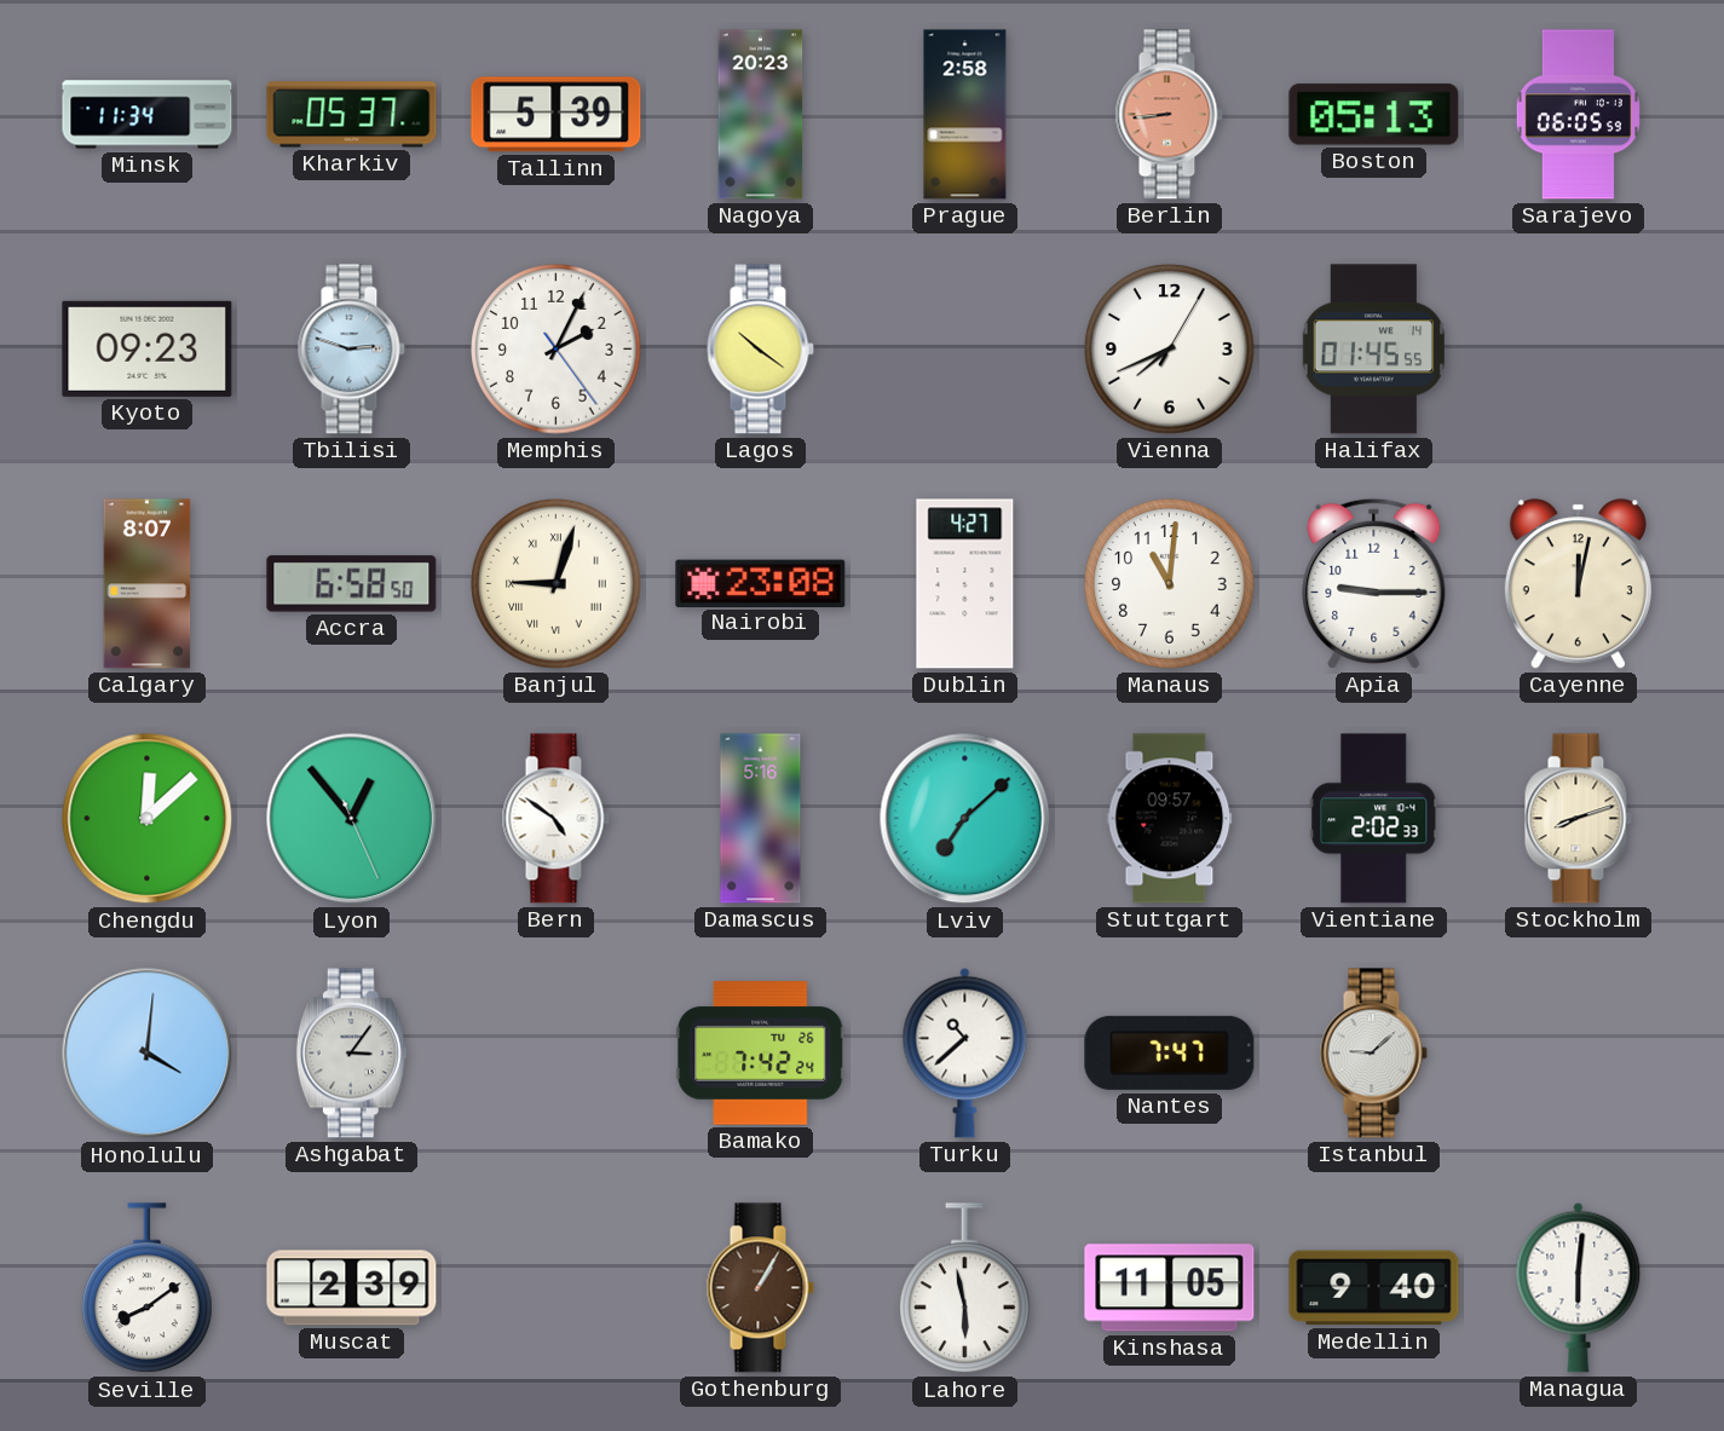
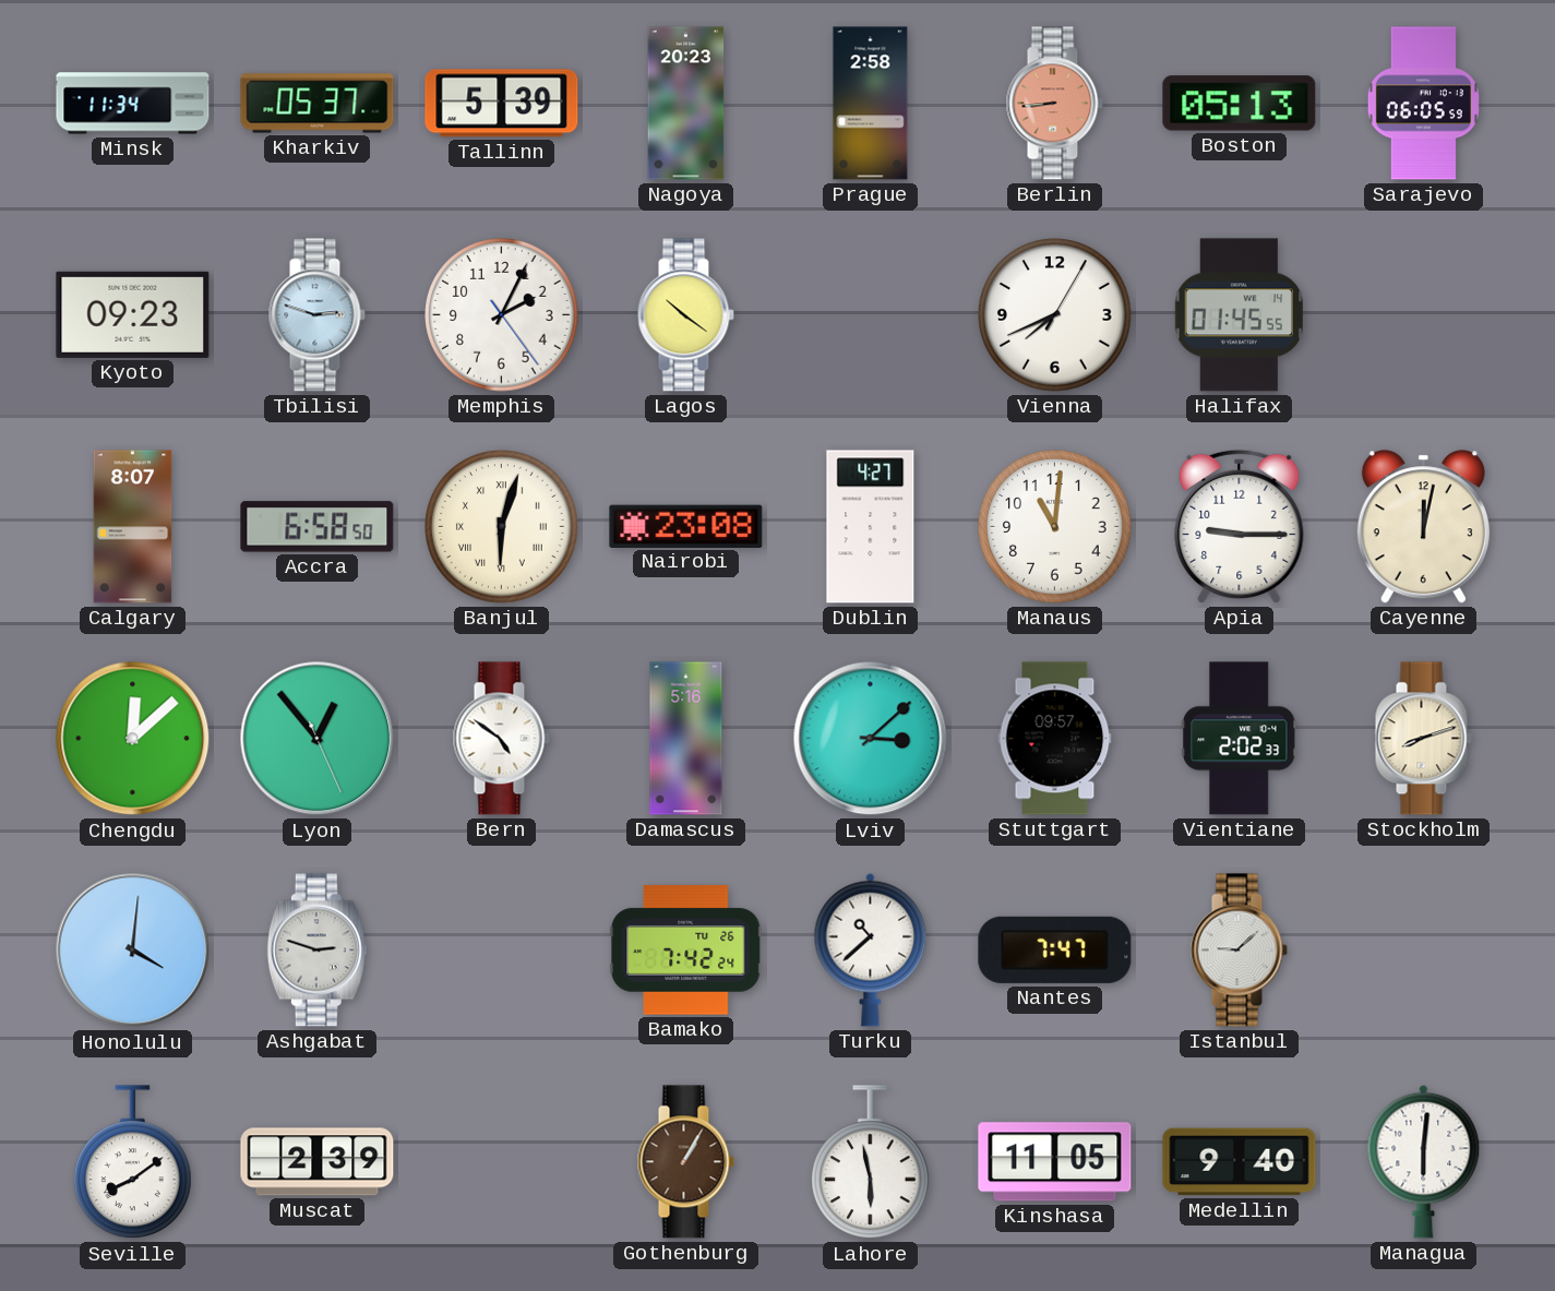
Banjul: 9:03 -> 6:03 (502, 527)
Lviv: 7:08 -> 3:08 (871, 739)
Ashgabat: 3:06 -> 2:48 (316, 951)
